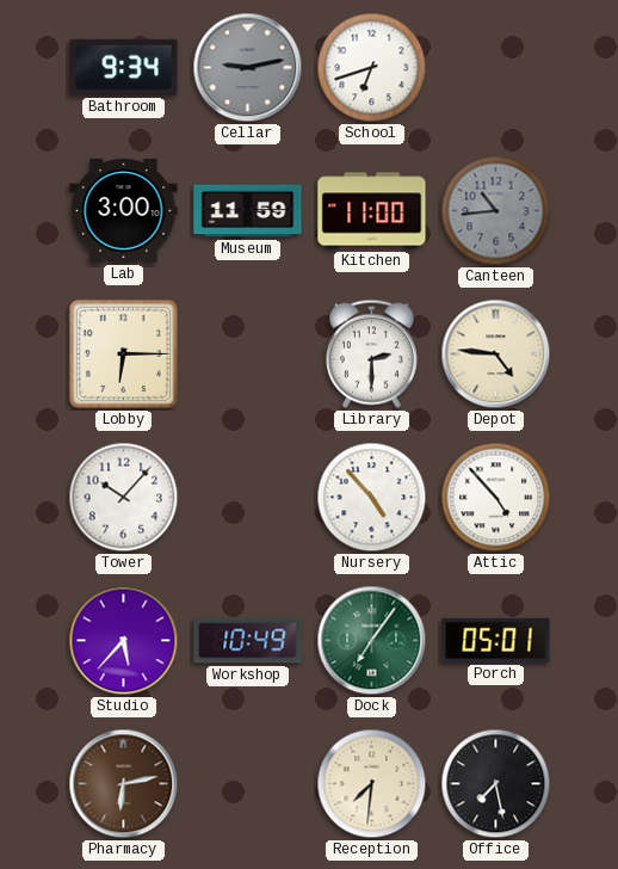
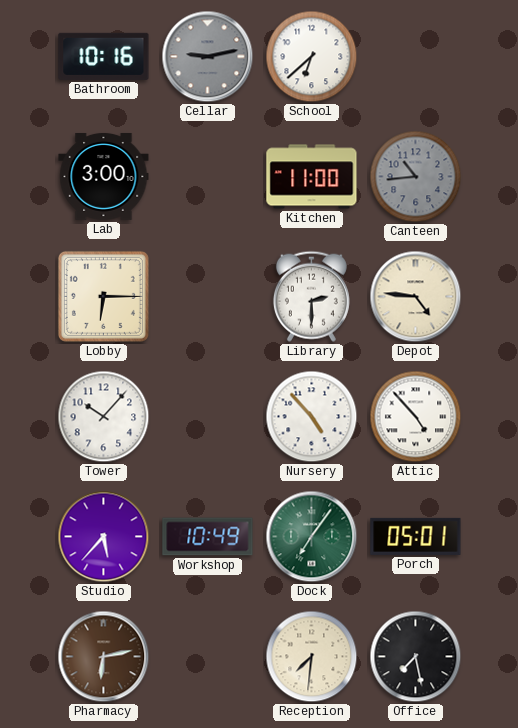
Bathroom: 9:34 -> 10:16 (104, 56)
School: 6:42 -> 6:38 (312, 57)
Museum: 11:59 -> none (248, 211)
